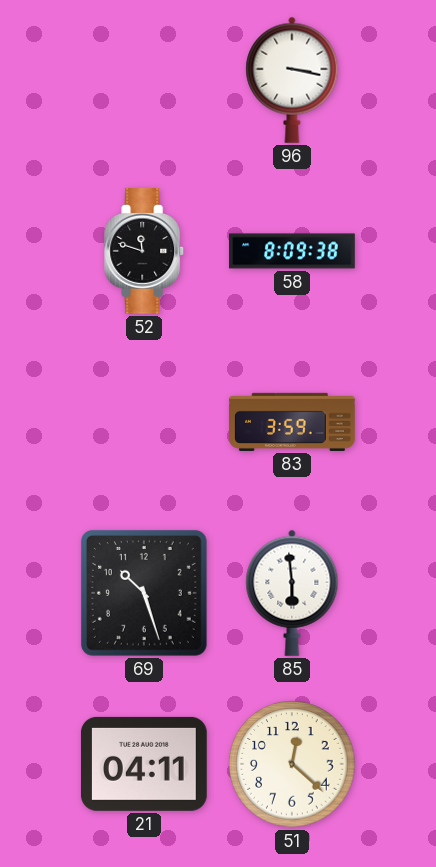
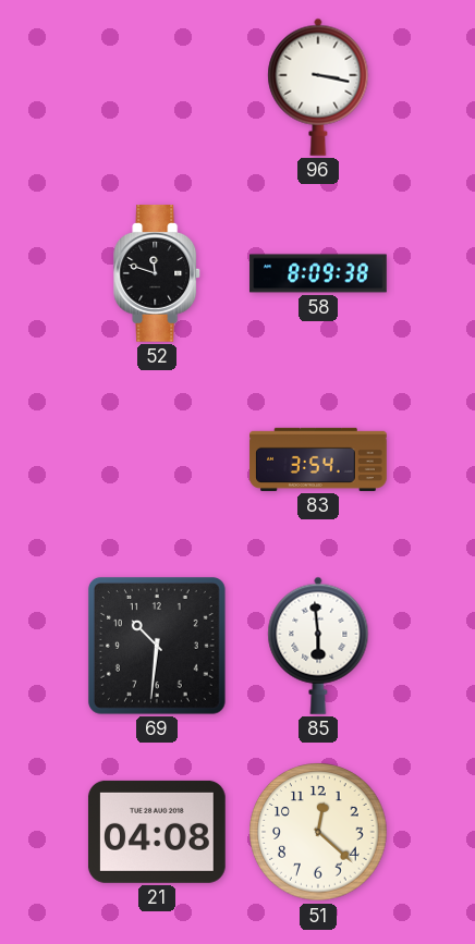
83: 3:59 -> 3:54 (318, 459)
69: 10:27 -> 10:31 (157, 646)
21: 04:11 -> 04:08 (157, 832)
